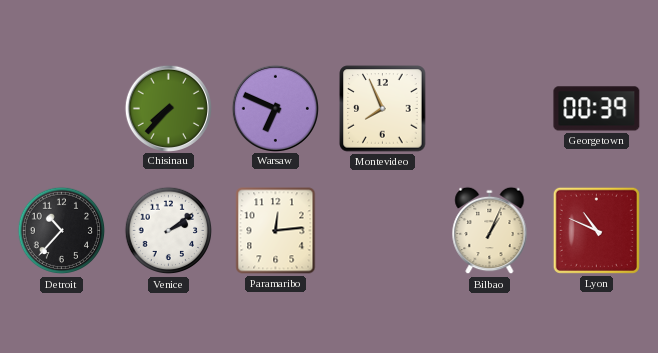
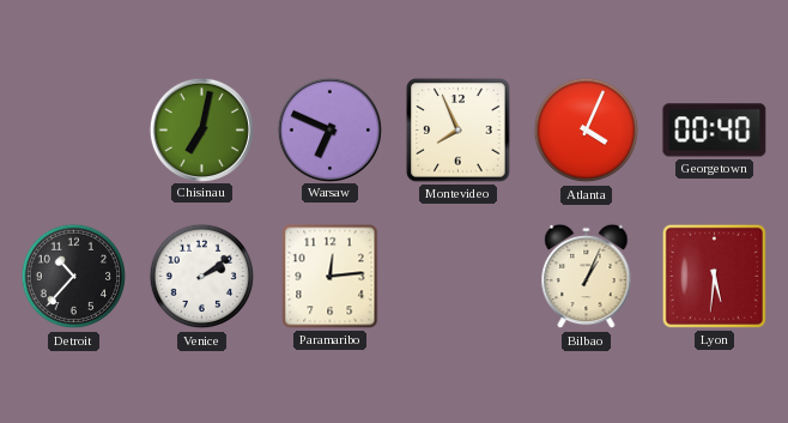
Chisinau: 7:37 -> 7:02 (201, 129)
Atlanta: none -> 4:04 (587, 131)
Georgetown: 00:39 -> 00:40 (715, 131)
Lyon: 10:49 -> 5:31 (714, 276)
